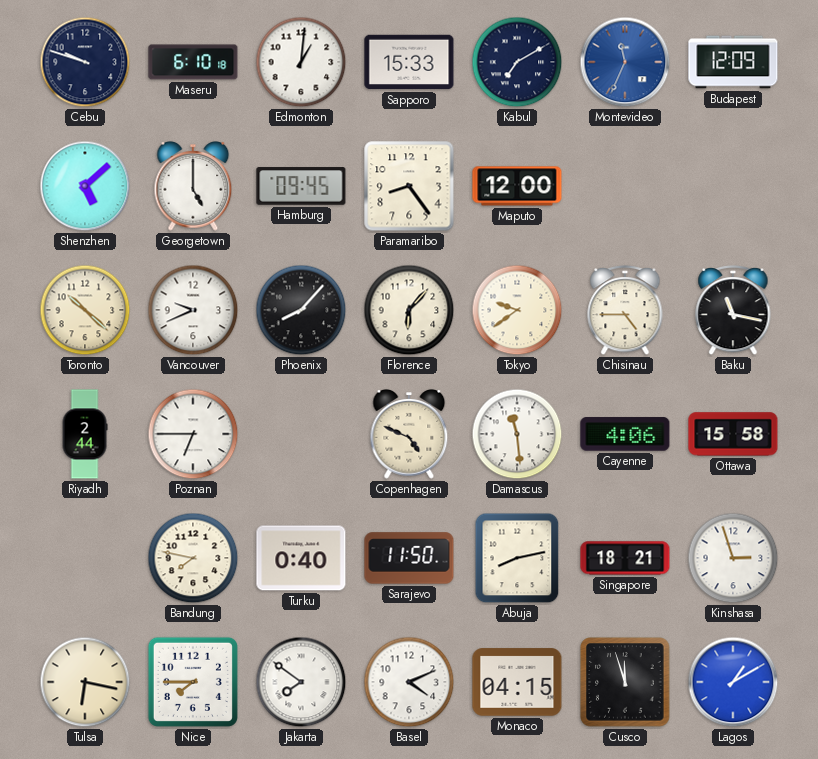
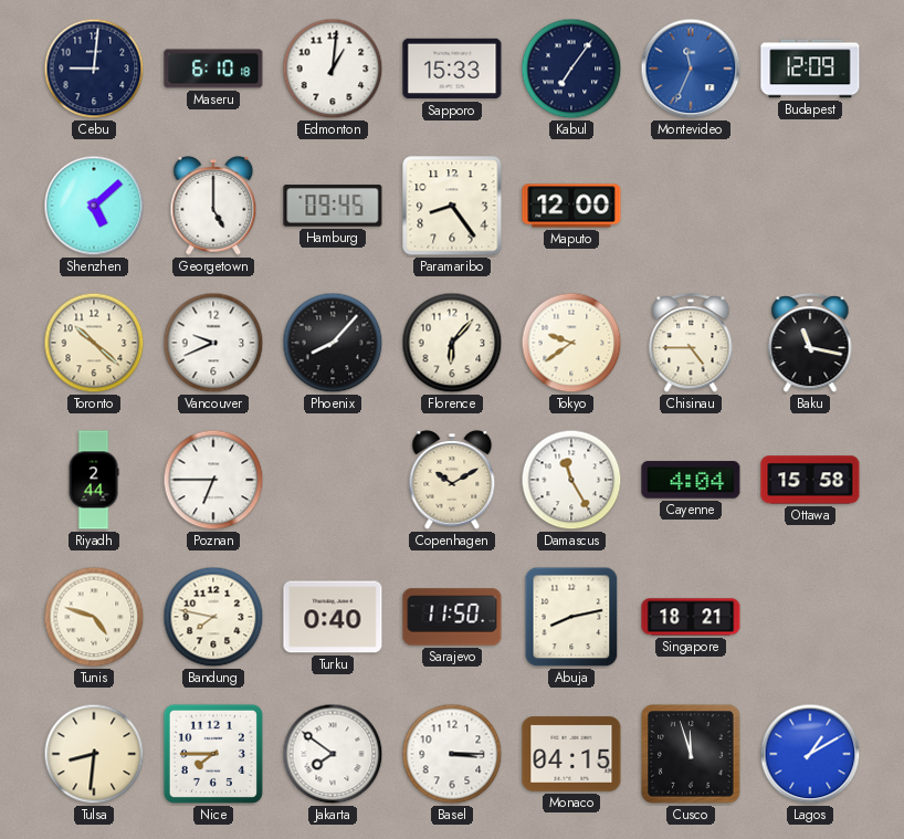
Cebu: 9:48 -> 9:01 (94, 69)
Kabul: 7:10 -> 7:06 (571, 69)
Copenhagen: 4:49 -> 10:10 (452, 481)
Damascus: 11:29 -> 11:25 (571, 480)
Cayenne: 4:06 -> 4:04 (691, 480)
Tunis: none -> 4:48 (94, 617)
Kinshasa: 2:57 -> none (733, 558)
Tulsa: 6:17 -> 8:31 (94, 754)
Basel: 4:11 -> 3:15 (452, 754)
